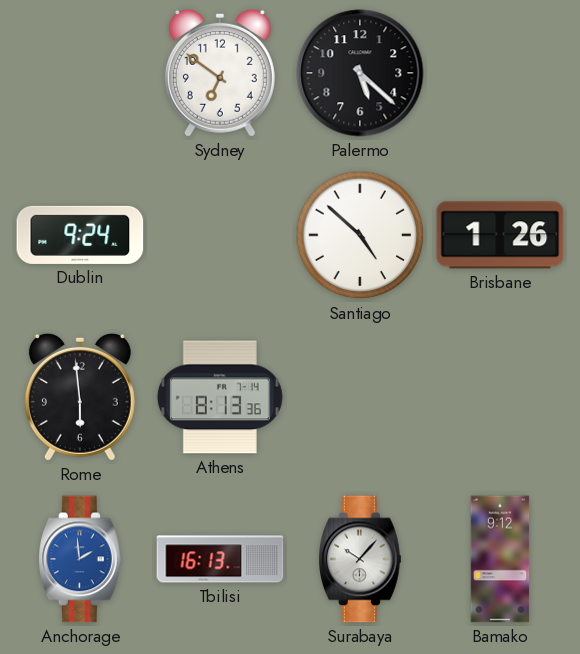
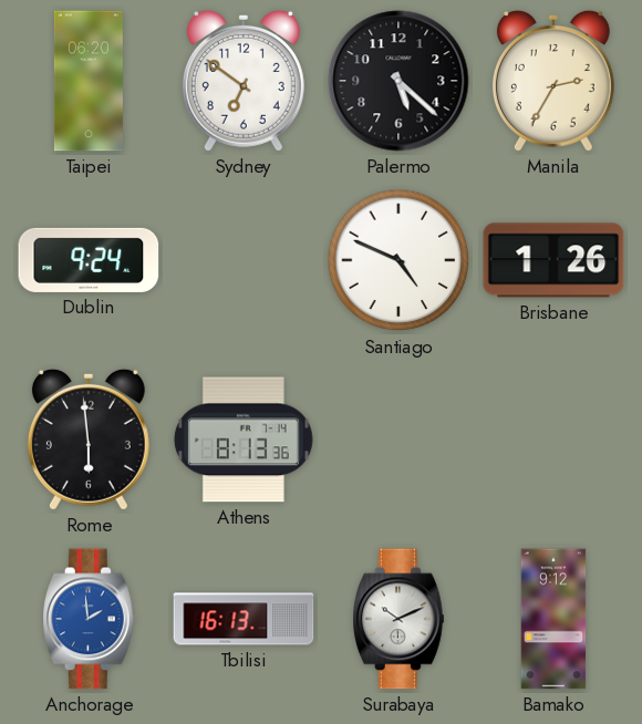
Taipei: none -> 06:20 (89, 81)
Manila: none -> 2:35 (553, 81)
Santiago: 4:52 -> 4:49 (398, 260)
Surabaya: 10:07 -> 10:11 (398, 619)
